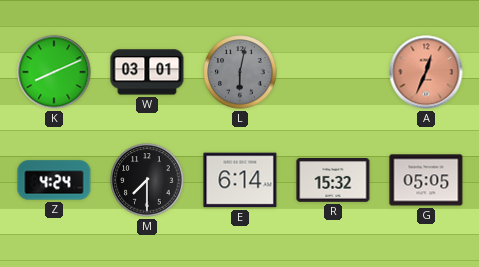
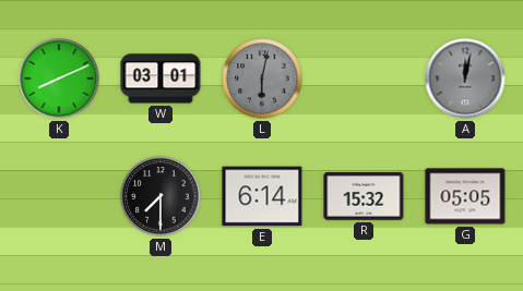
A: 12:34 -> 12:02 (465, 78)
A dial: salmon -> grey (465, 78)
Z: 4:24 -> none (54, 180)
